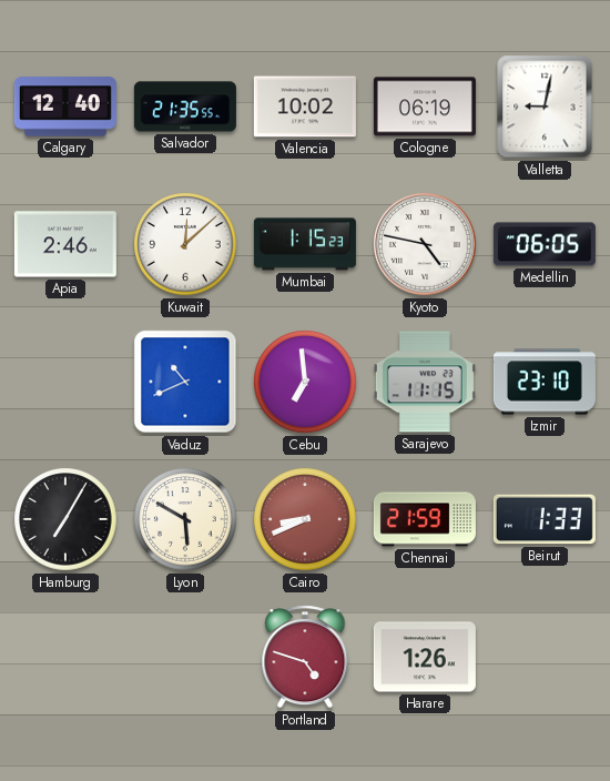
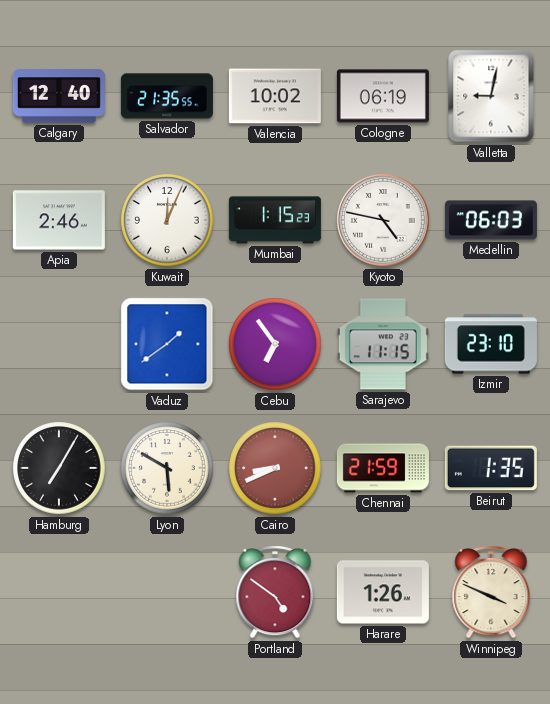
Kuwait: 12:08 -> 12:04 (167, 220)
Medellin: 06:05 -> 06:03 (491, 220)
Vaduz: 10:41 -> 1:39 (167, 344)
Cebu: 6:59 -> 6:54 (275, 344)
Beirut: 1:33 -> 1:35 (491, 468)
Portland: 4:48 -> 4:51 (275, 592)
Winnipeg: none -> 3:49 (491, 592)
